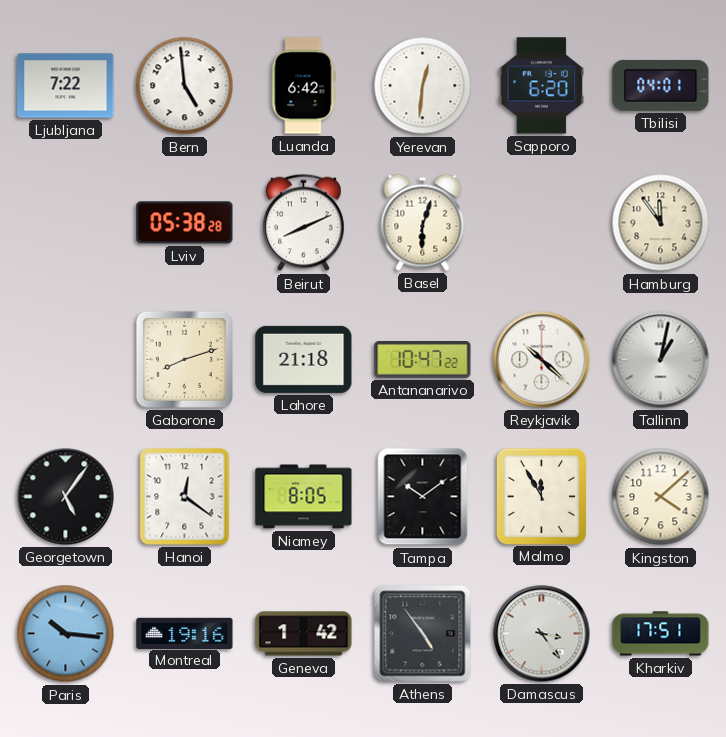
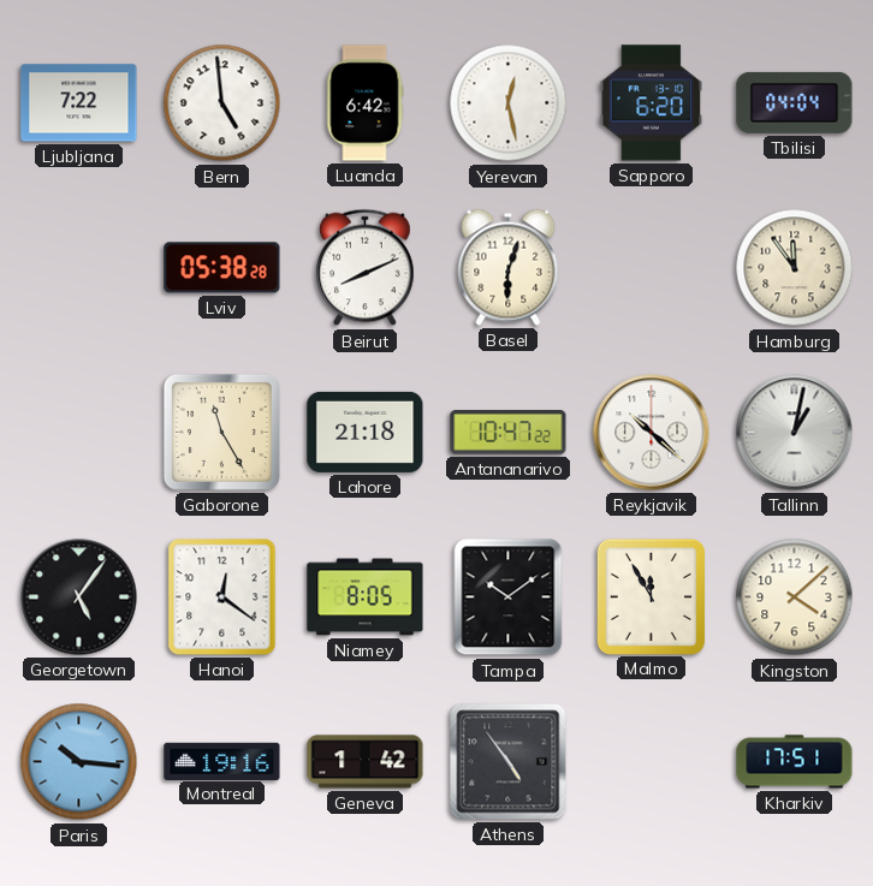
Yerevan: 12:31 -> 12:28 (509, 103)
Tbilisi: 04:01 -> 04:04 (795, 102)
Gaborone: 8:12 -> 11:25 (221, 432)
Damascus: 3:24 -> none (542, 634)
